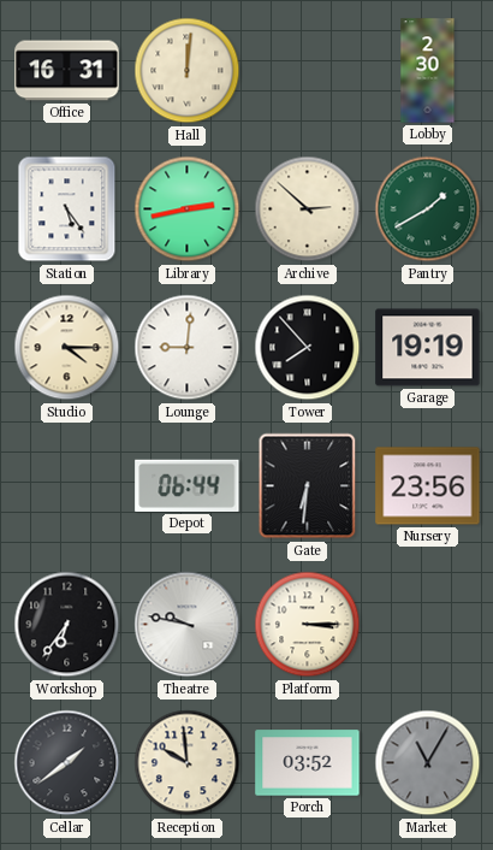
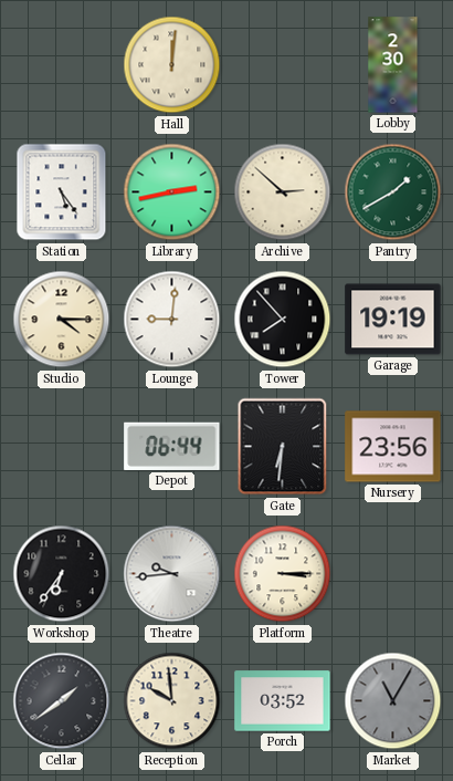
Office: 16:31 -> none (67, 71)
Theatre: 9:47 -> 9:44 (172, 574)
